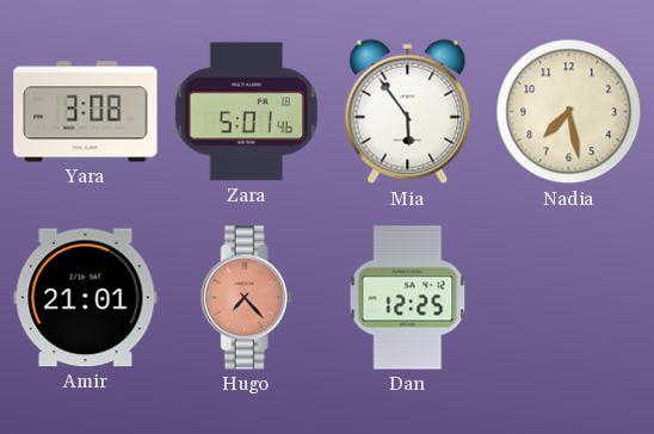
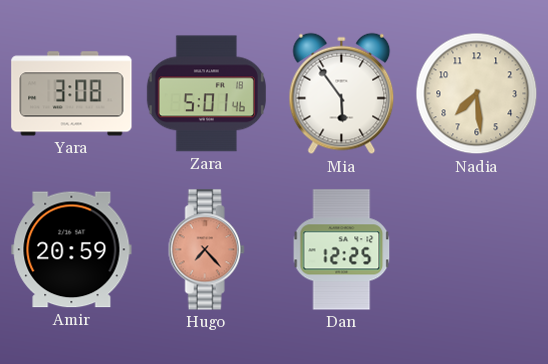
Nadia: 7:28 -> 7:29 (477, 94)
Amir: 21:01 -> 20:59 (72, 250)
